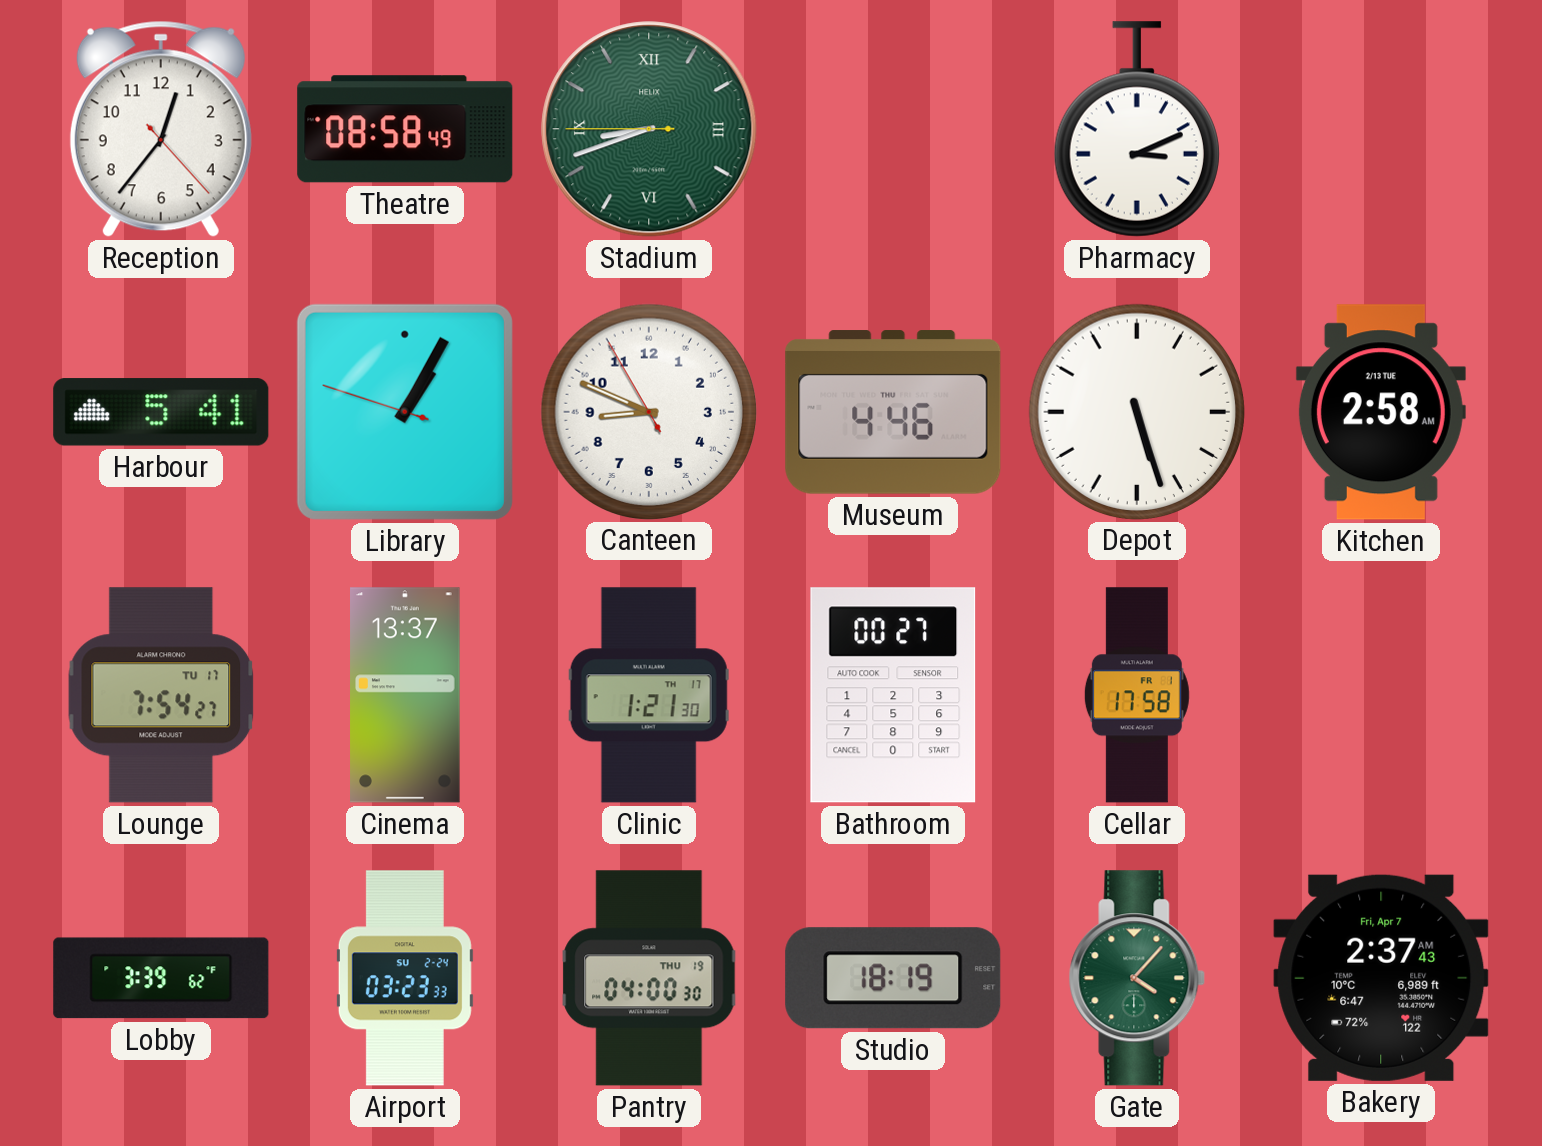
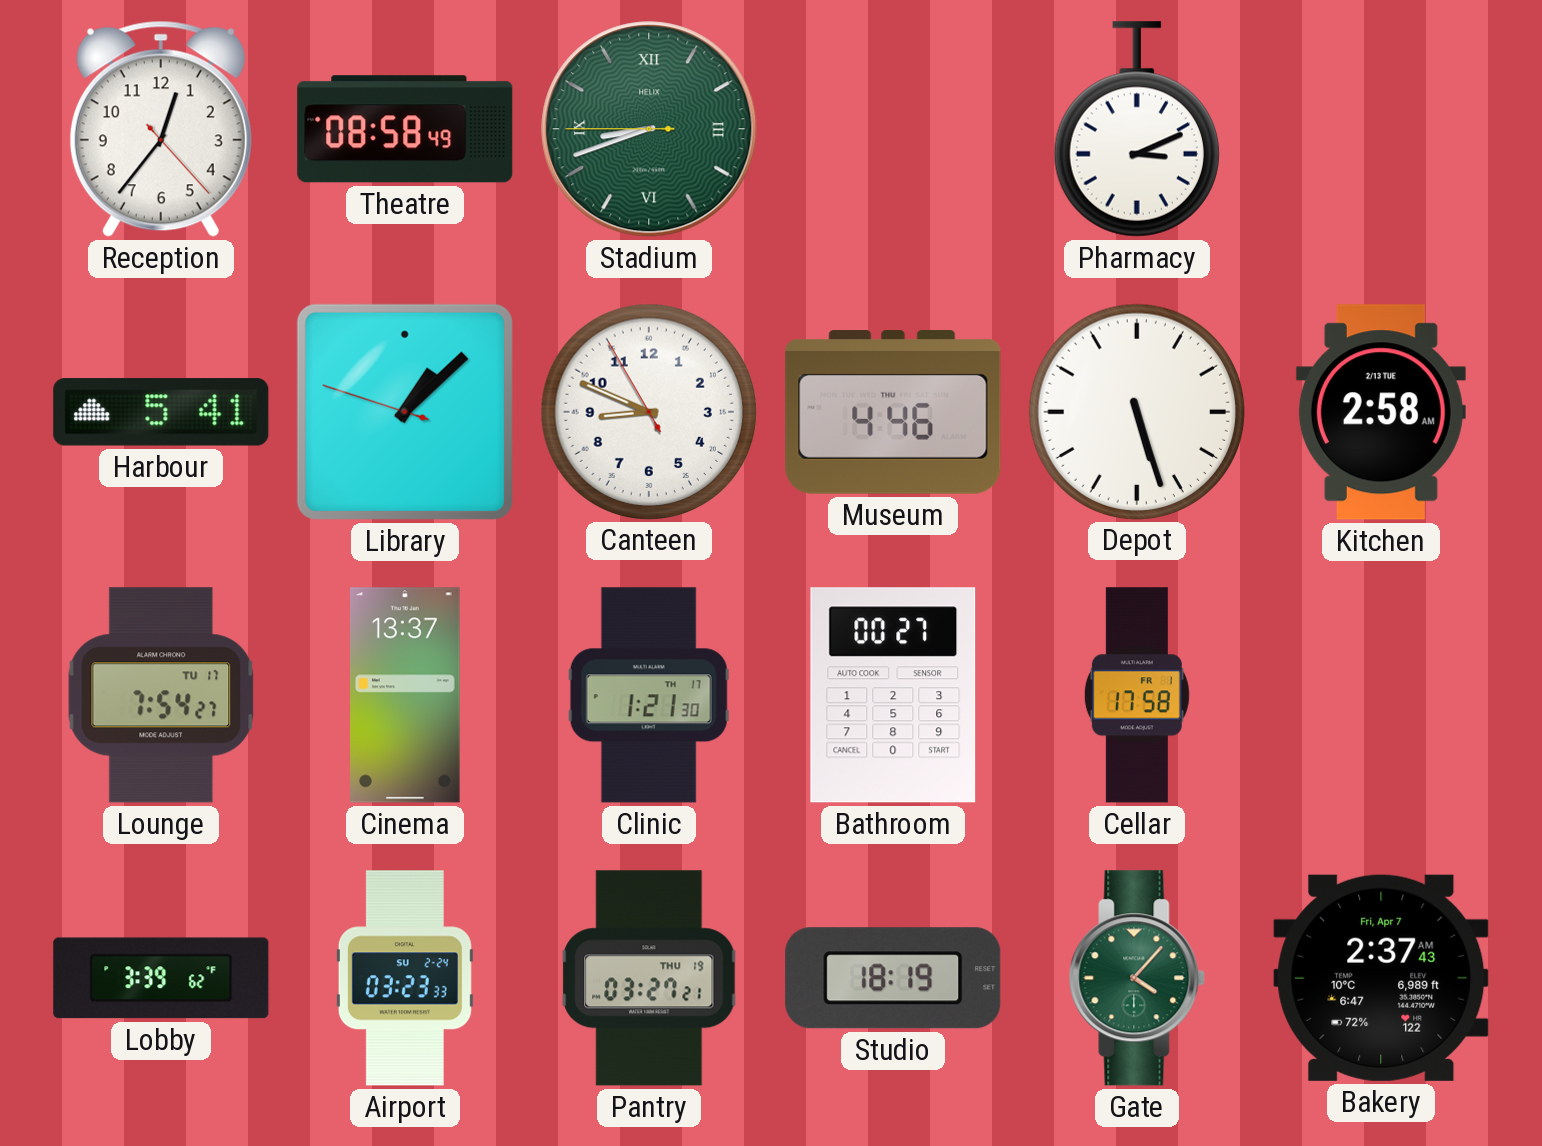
Library: 1:04 -> 1:07 (405, 412)
Pantry: 04:00 -> 03:27 (649, 978)
